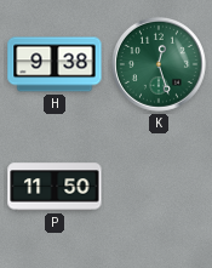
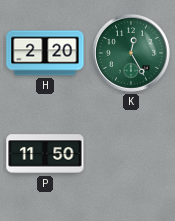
H: 9:38 -> 2:20 (45, 53)
K: 12:27 -> 12:25 (131, 53)
